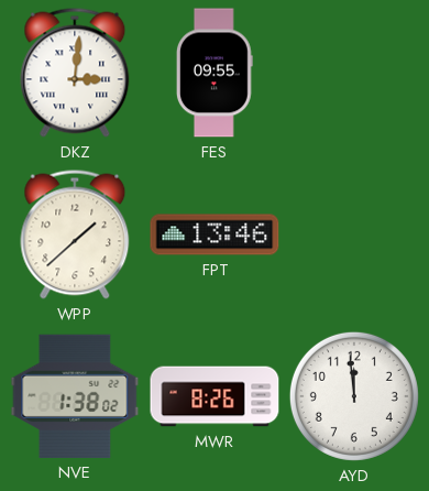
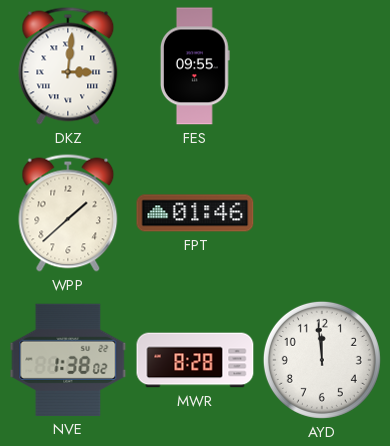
FPT: 13:46 -> 01:46 (195, 213)
MWR: 8:26 -> 8:28 (195, 360)
